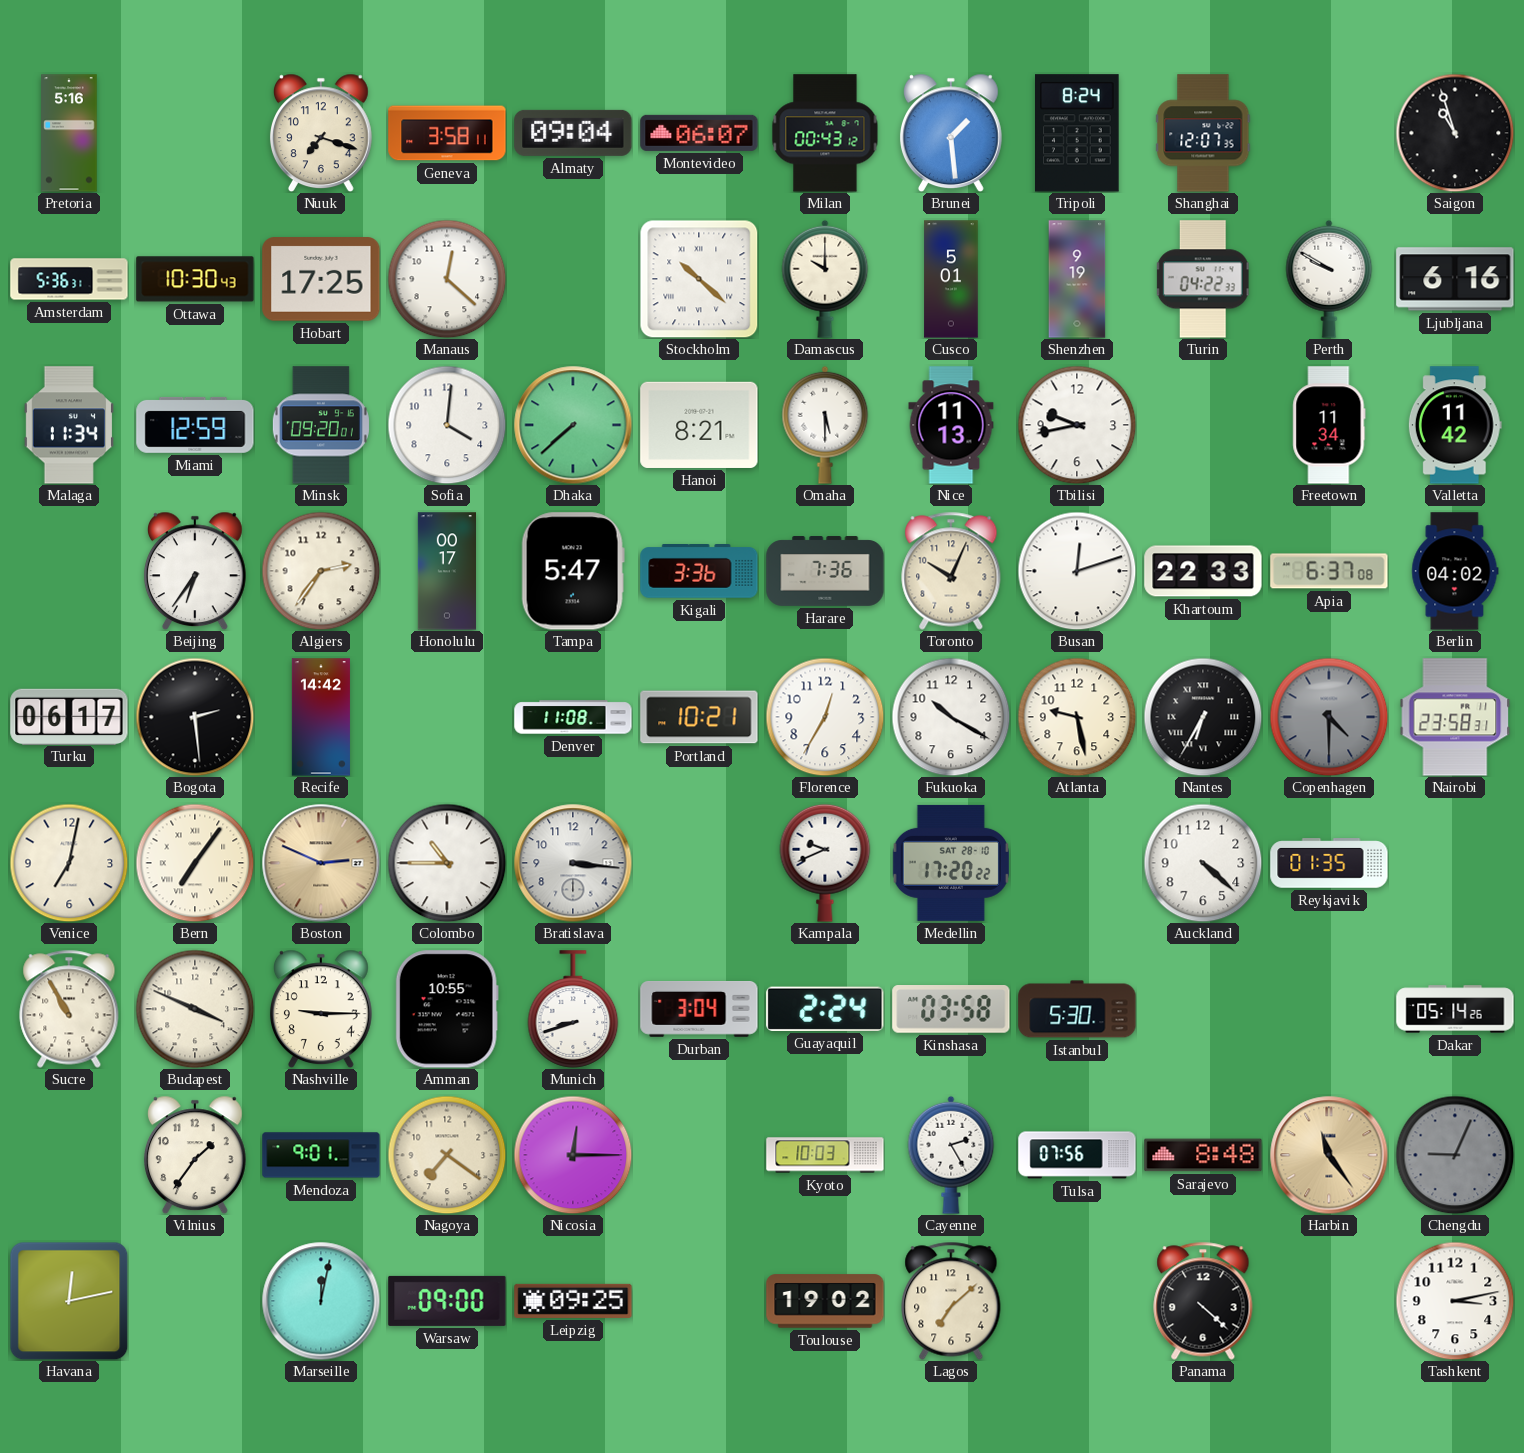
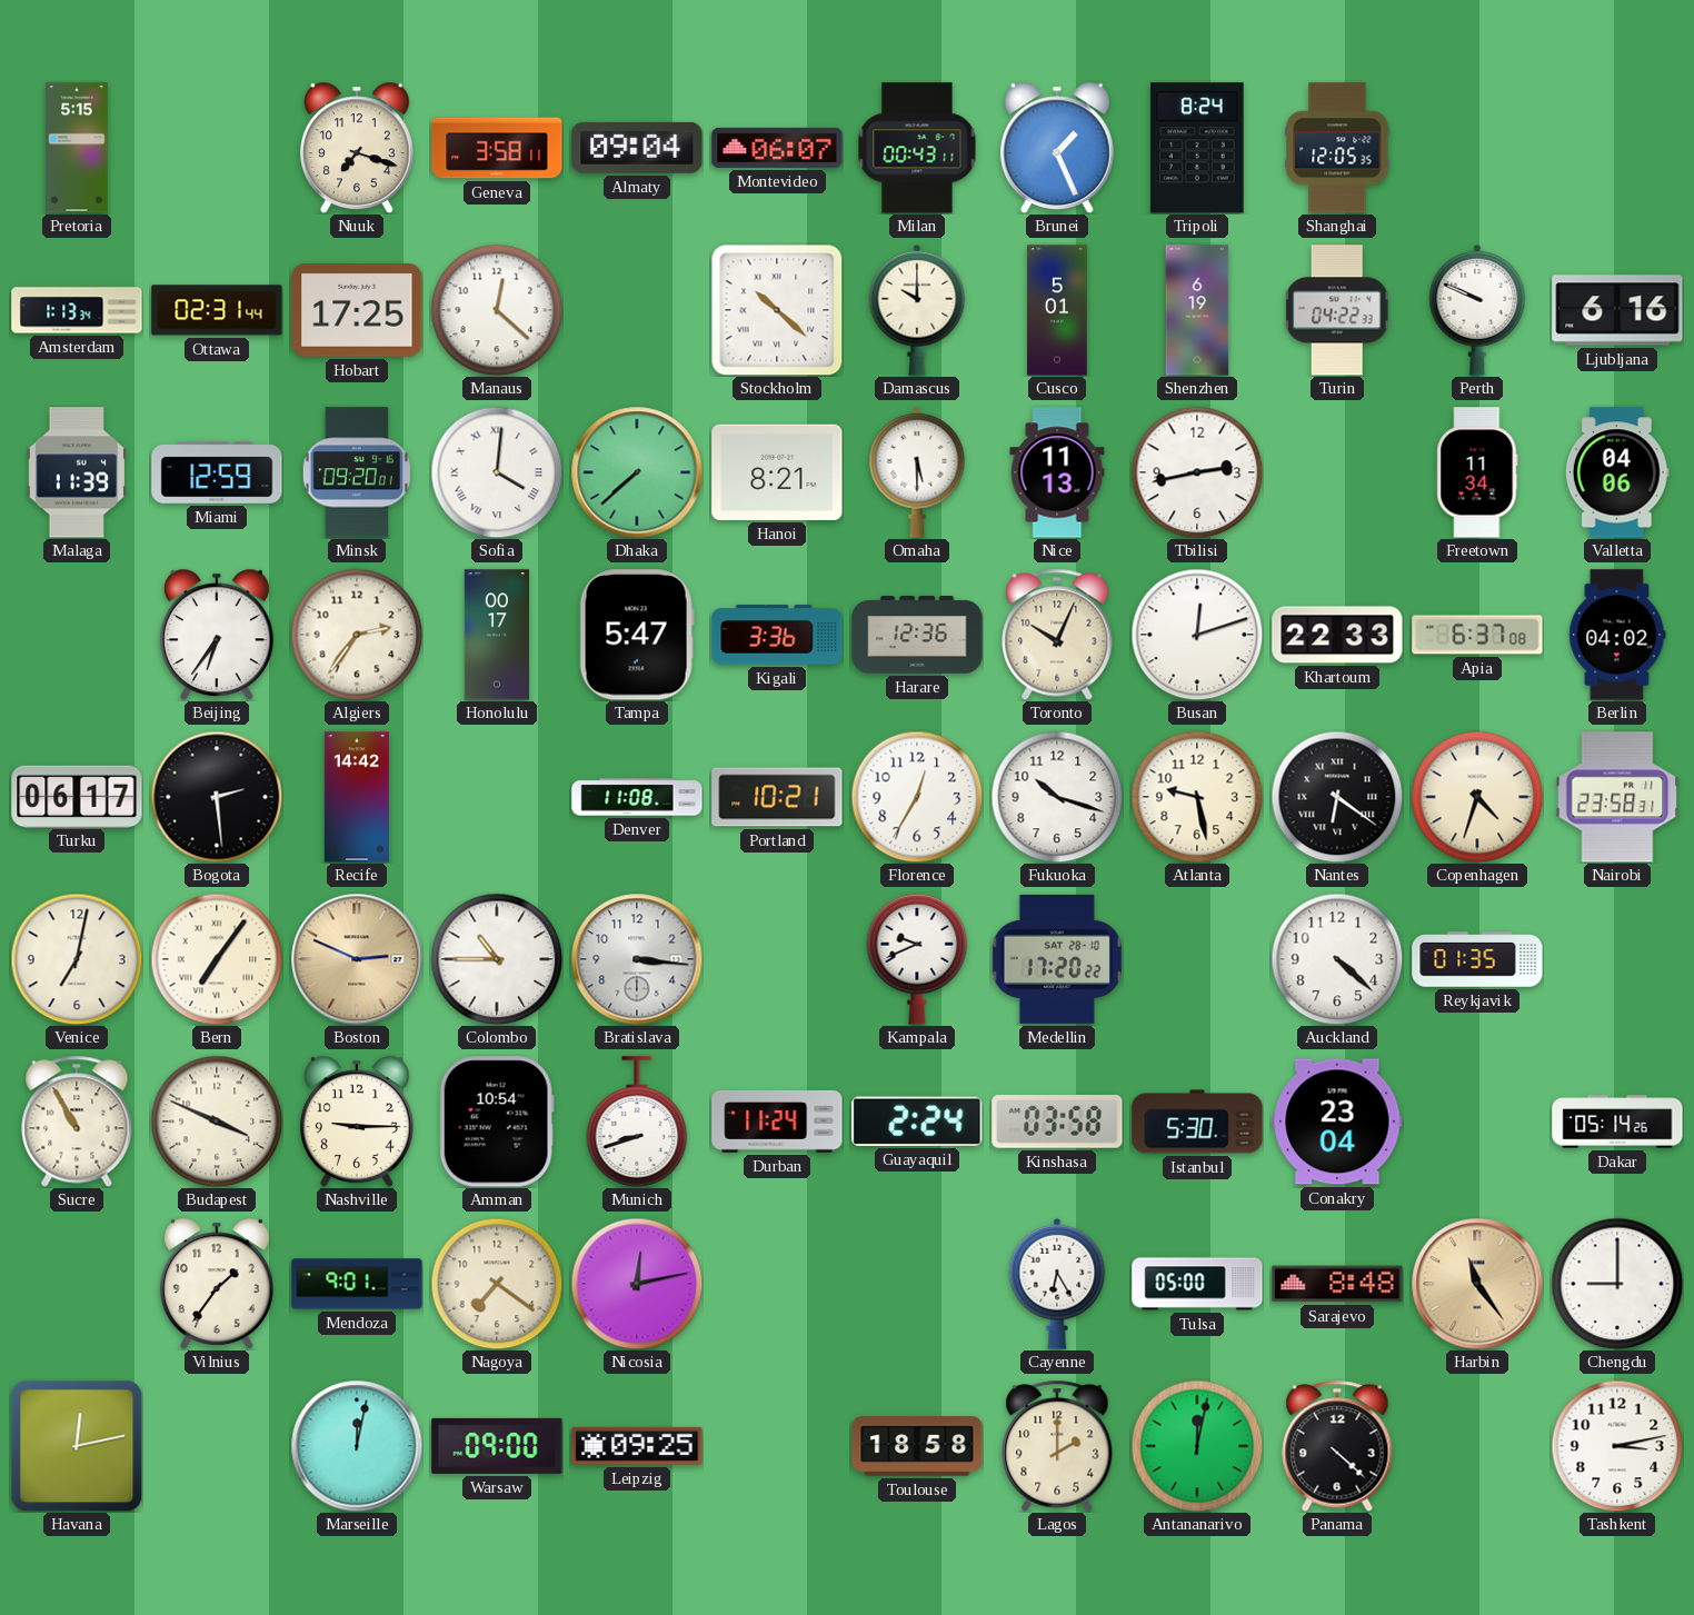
Pretoria: 5:16 -> 5:15 (77, 148)
Milan: 00:43:12 -> 00:43:11 (917, 148)
Brunei: 1:29 -> 1:26 (1057, 148)
Shanghai: 12:07 -> 12:05 (1337, 148)
Saigon: 10:57 -> none (1455, 133)
Amsterdam: 5:36 -> 1:13 (77, 310)
Ottawa: 10:30 -> 02:31 (217, 310)
Shenzhen: 9:19 -> 6:19 (1197, 310)
Perth: 9:50 -> 9:49 (1477, 310)
Malaga: 11:34 -> 11:39 (77, 472)
Sofia numerals: Arabic -> Roman (497, 472)
Tbilisi: 9:43 -> 2:43 (1197, 472)
Valletta: 11:42 -> 04:06 (1617, 472)
Harare: 7:36 -> 12:36 (917, 635)
Fukuoka: 10:20 -> 10:18 (1057, 797)
Nantes: 6:35 -> 6:21 (1337, 797)
Copenhagen: 4:30 -> 4:33 (1477, 797)
Copenhagen dial: grey -> cream (1477, 797)
Amman: 10:55 -> 10:54 (497, 1121)
Durban: 3:04 -> 11:24 (777, 1121)
Conakry: none -> 23:04 (1337, 1121)
Nicosia: 12:15 -> 12:13 (637, 1284)
Kyoto: 10:03 -> none (825, 1155)
Cayenne: 2:25 -> 6:25 (1057, 1284)
Tulsa: 07:56 -> 05:00 (1197, 1284)
Chengdu: 9:04 -> 9:00 (1617, 1284)
Chengdu dial: grey -> white (1617, 1284)
Toulouse: 19:02 -> 18:58 (917, 1446)
Lagos: 7:08 -> 2:00 (1057, 1446)
Antananarivo: none -> 12:02 (1197, 1446)
